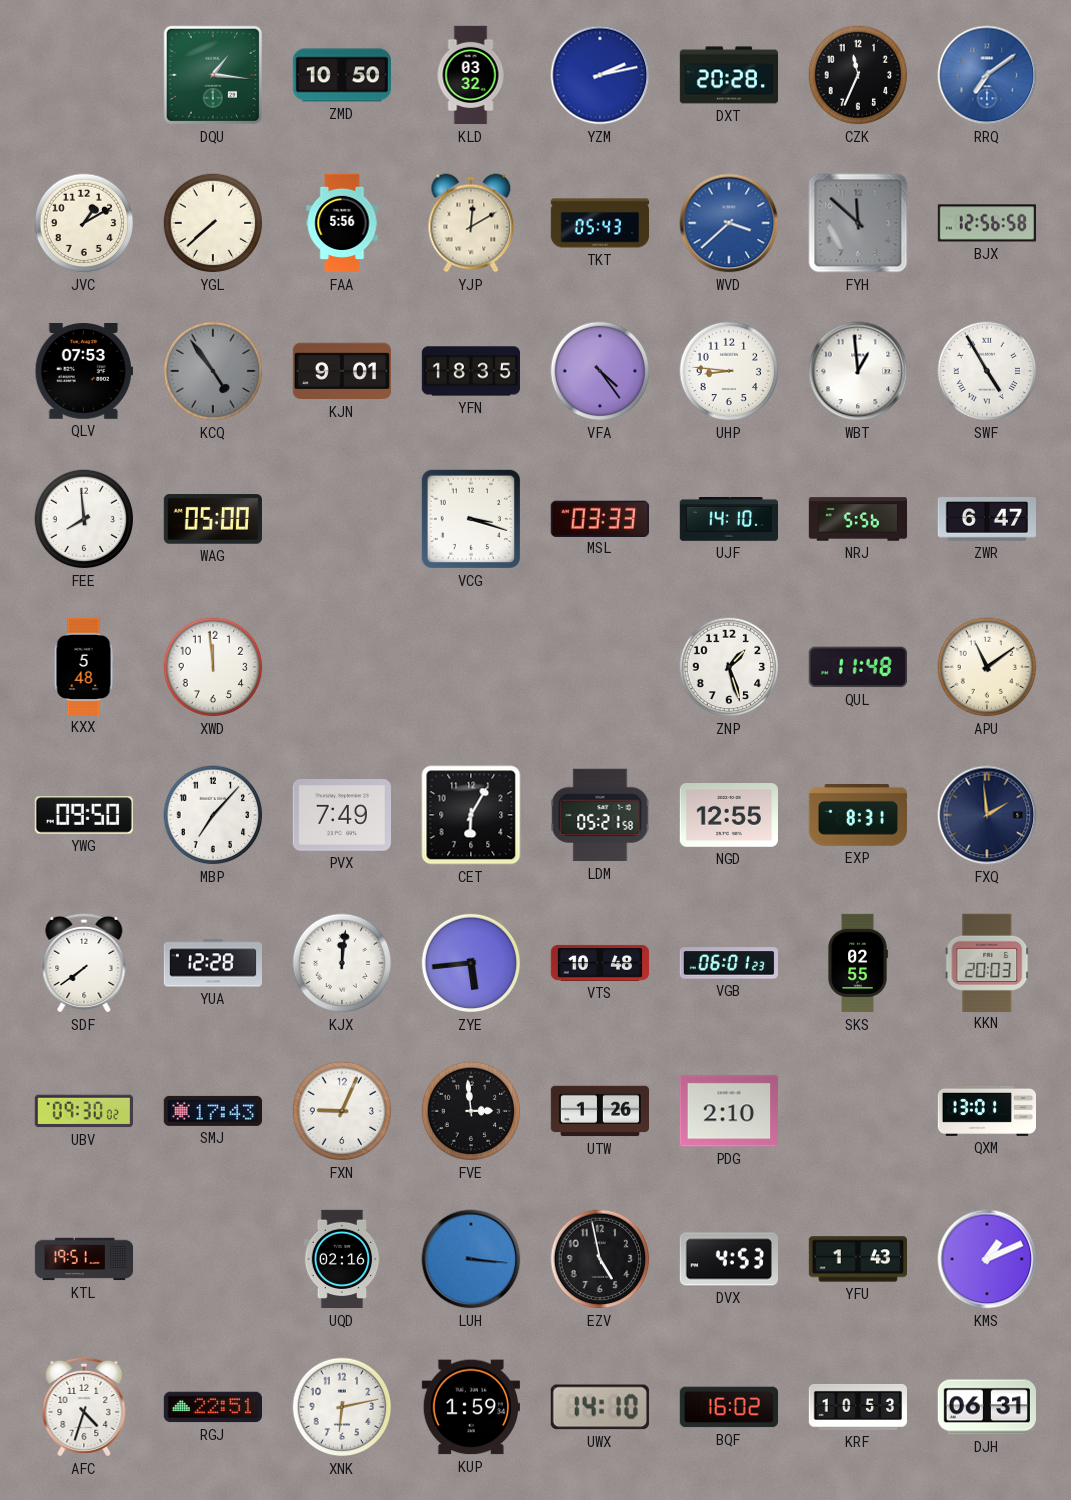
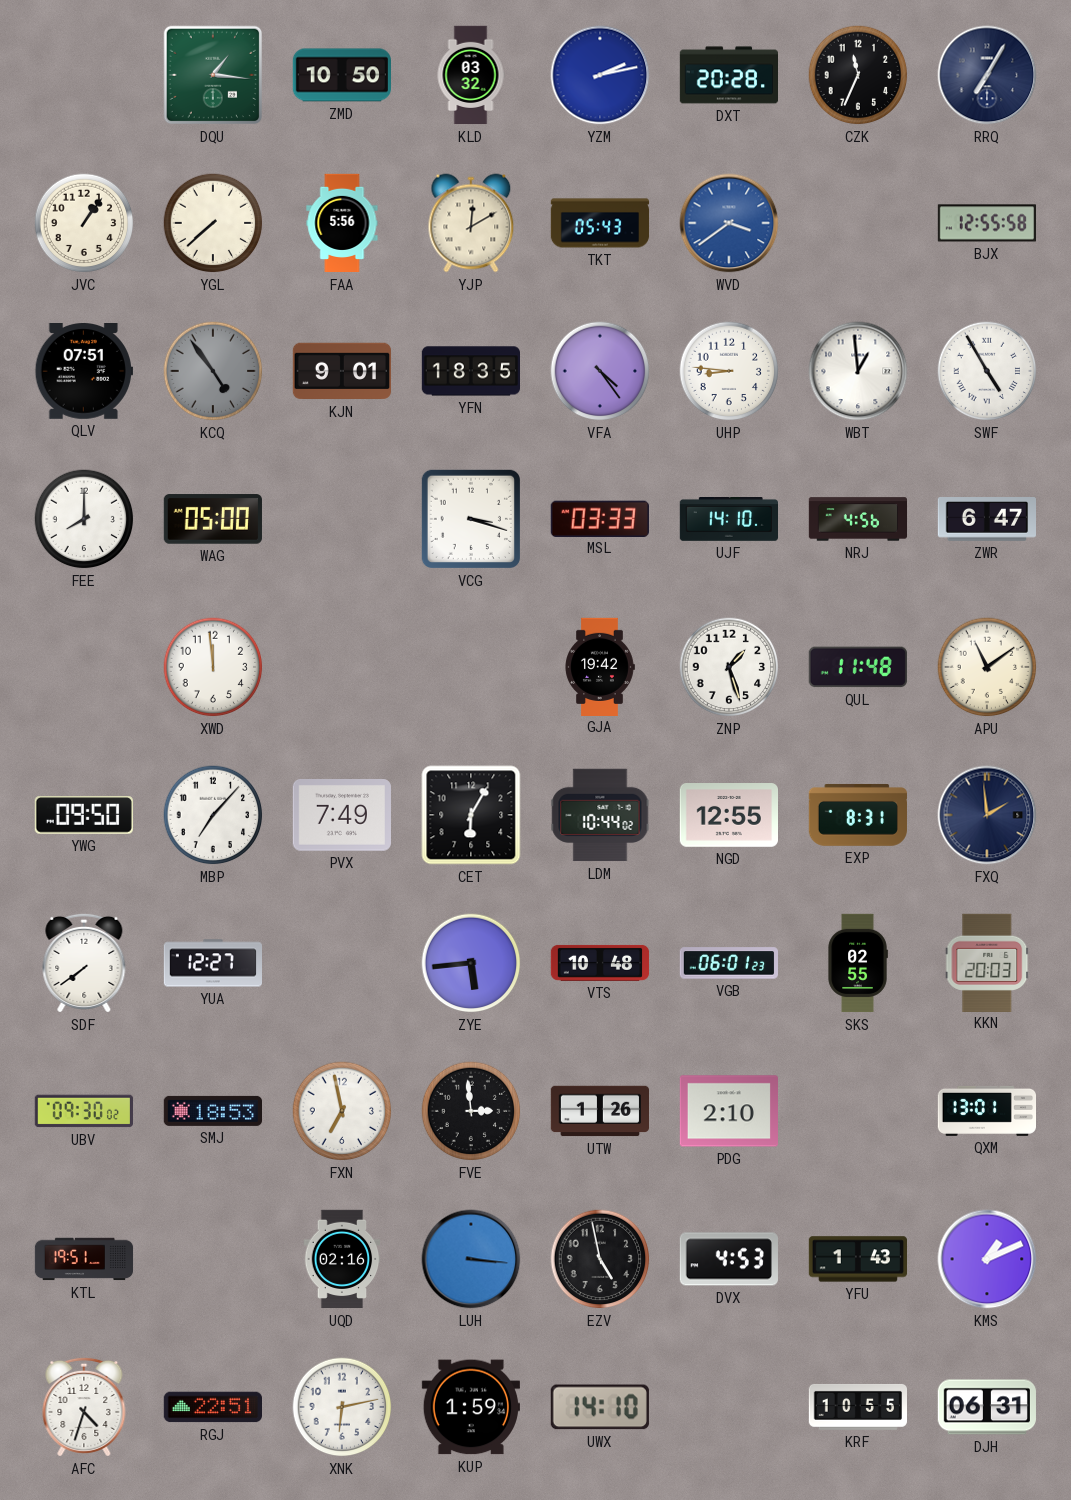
RRQ: 7:09 -> 7:05 (987, 75)
RRQ dial: blue -> navy (987, 75)
JVC: 1:10 -> 1:06 (84, 223)
WVD: 3:38 -> 3:39 (729, 223)
FYH: 11:52 -> none (858, 223)
BJX: 12:56 -> 12:55 (986, 223)
QLV: 07:53 -> 07:51 (83, 372)
FEE: 7:59 -> 8:00 (84, 519)
NRJ: 5:56 -> 4:56 (858, 519)
KXX: 5:48 -> none (84, 666)
GJA: none -> 19:42 (600, 666)
LDM: 05:21 -> 10:44 (600, 815)
YUA: 12:28 -> 12:27 (212, 963)
KJX: 12:01 -> none (342, 963)
SMJ: 17:43 -> 18:53 (212, 1111)
FXN: 9:04 -> 6:58 (342, 1111)
BQF: 16:02 -> none (728, 1407)
KRF: 10:53 -> 10:55 (857, 1407)
